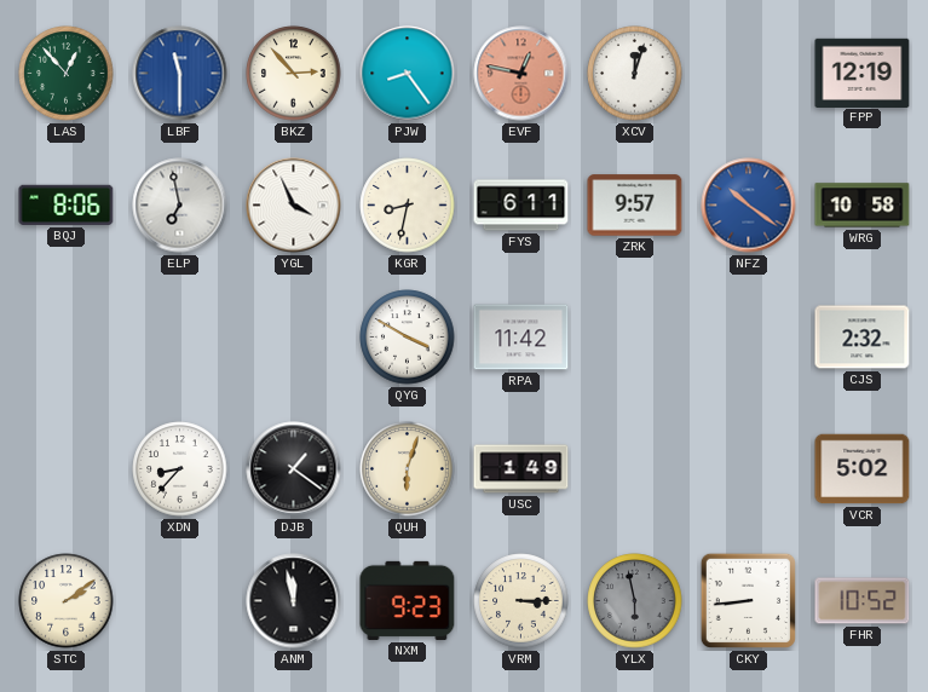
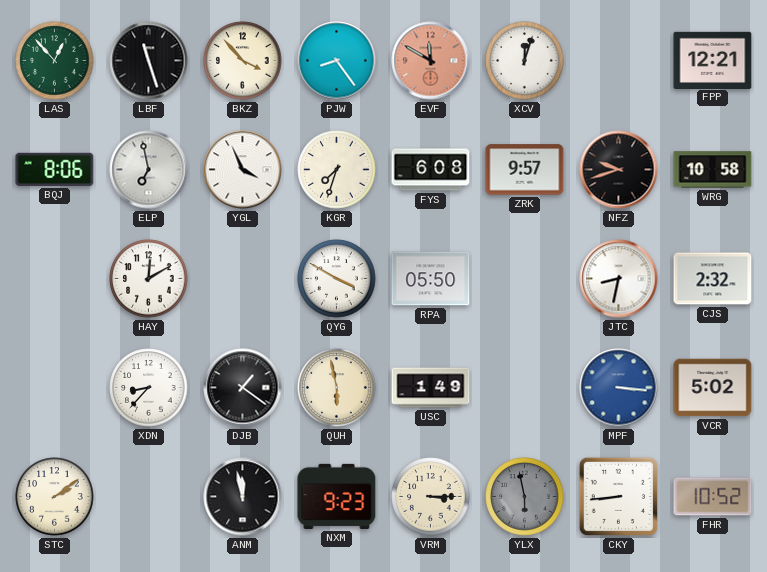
LBF: 11:30 -> 11:27 (149, 61)
LBF dial: blue -> black (149, 61)
BKZ: 2:53 -> 3:53 (243, 61)
EVF: 12:47 -> 11:50 (431, 61)
FPP: 12:19 -> 12:21 (713, 60)
KGR: 8:32 -> 7:33 (337, 170)
FYS: 6:11 -> 6:08 (431, 170)
NFZ: 10:21 -> 9:42 (619, 170)
NFZ dial: blue -> black (619, 170)
HAY: none -> 12:10 (149, 279)
RPA: 11:42 -> 05:50 (431, 279)
JTC: none -> 8:32 (619, 279)
QUH: 6:03 -> 5:58 (337, 388)
MPF: none -> 3:16 (619, 388)
